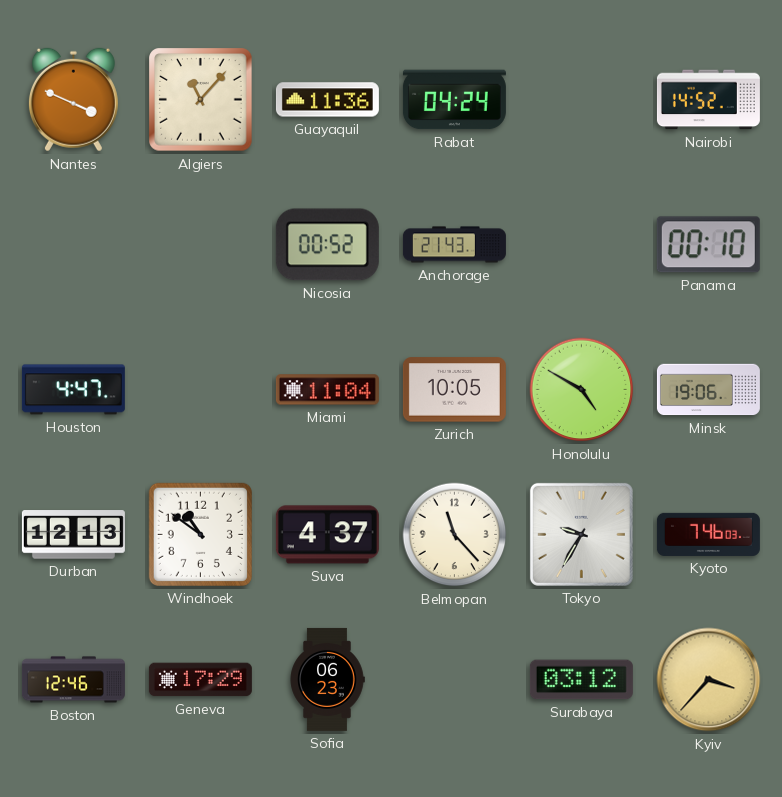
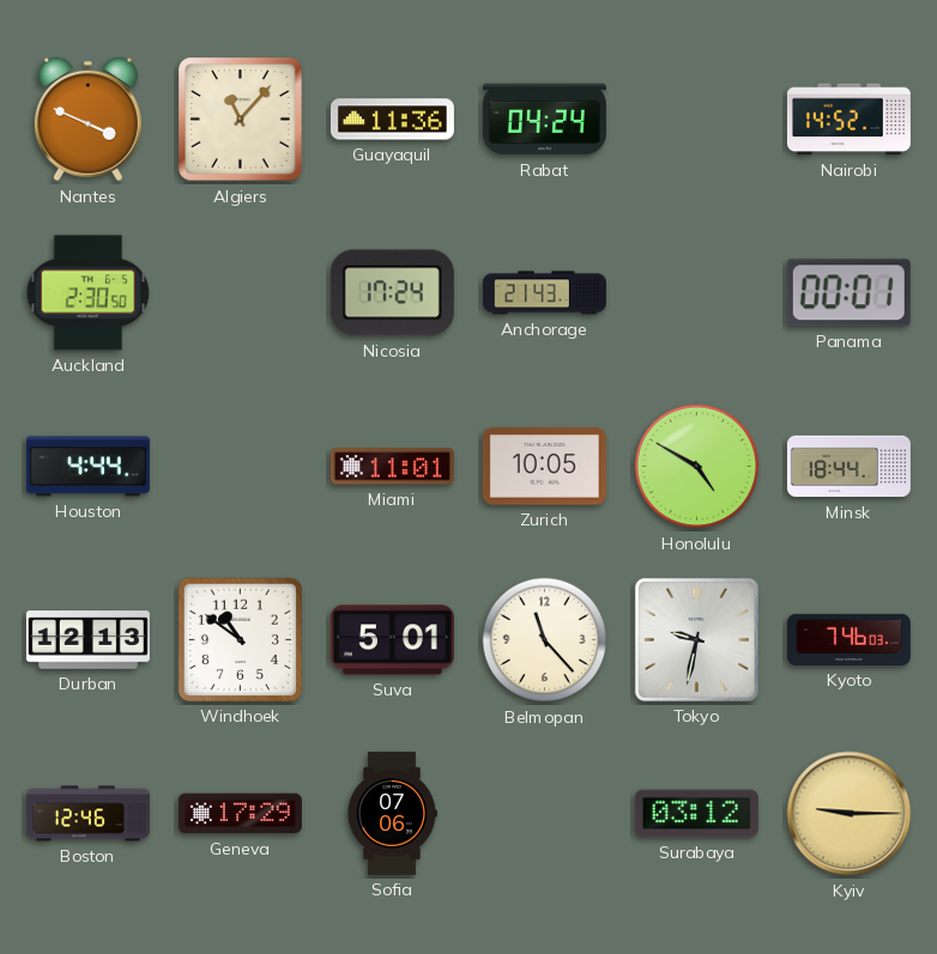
Auckland: none -> 2:30 (89, 293)
Nicosia: 00:52 -> 17:24 (392, 293)
Panama: 00:10 -> 00:01 (848, 293)
Houston: 4:47 -> 4:44 (87, 467)
Miami: 11:04 -> 11:01 (392, 467)
Minsk: 19:06 -> 18:44 (848, 467)
Suva: 4:37 -> 5:01 (392, 640)
Tokyo: 9:35 -> 9:32 (696, 639)
Sofia: 06:23 -> 07:06 (392, 813)
Kyiv: 3:37 -> 9:15 (850, 814)
